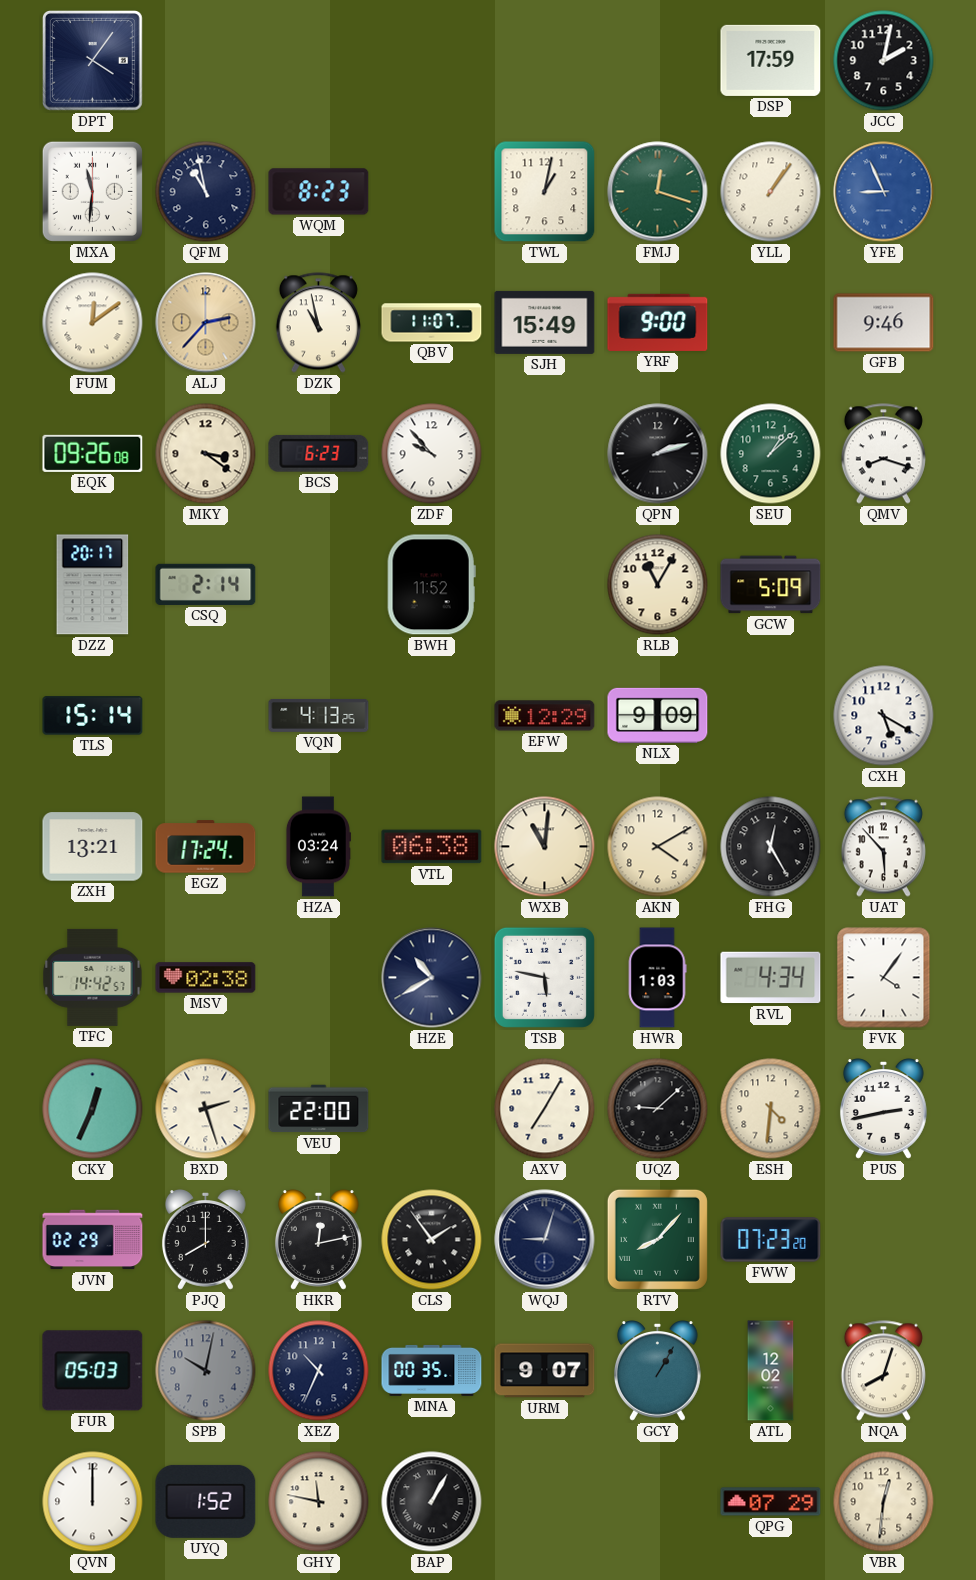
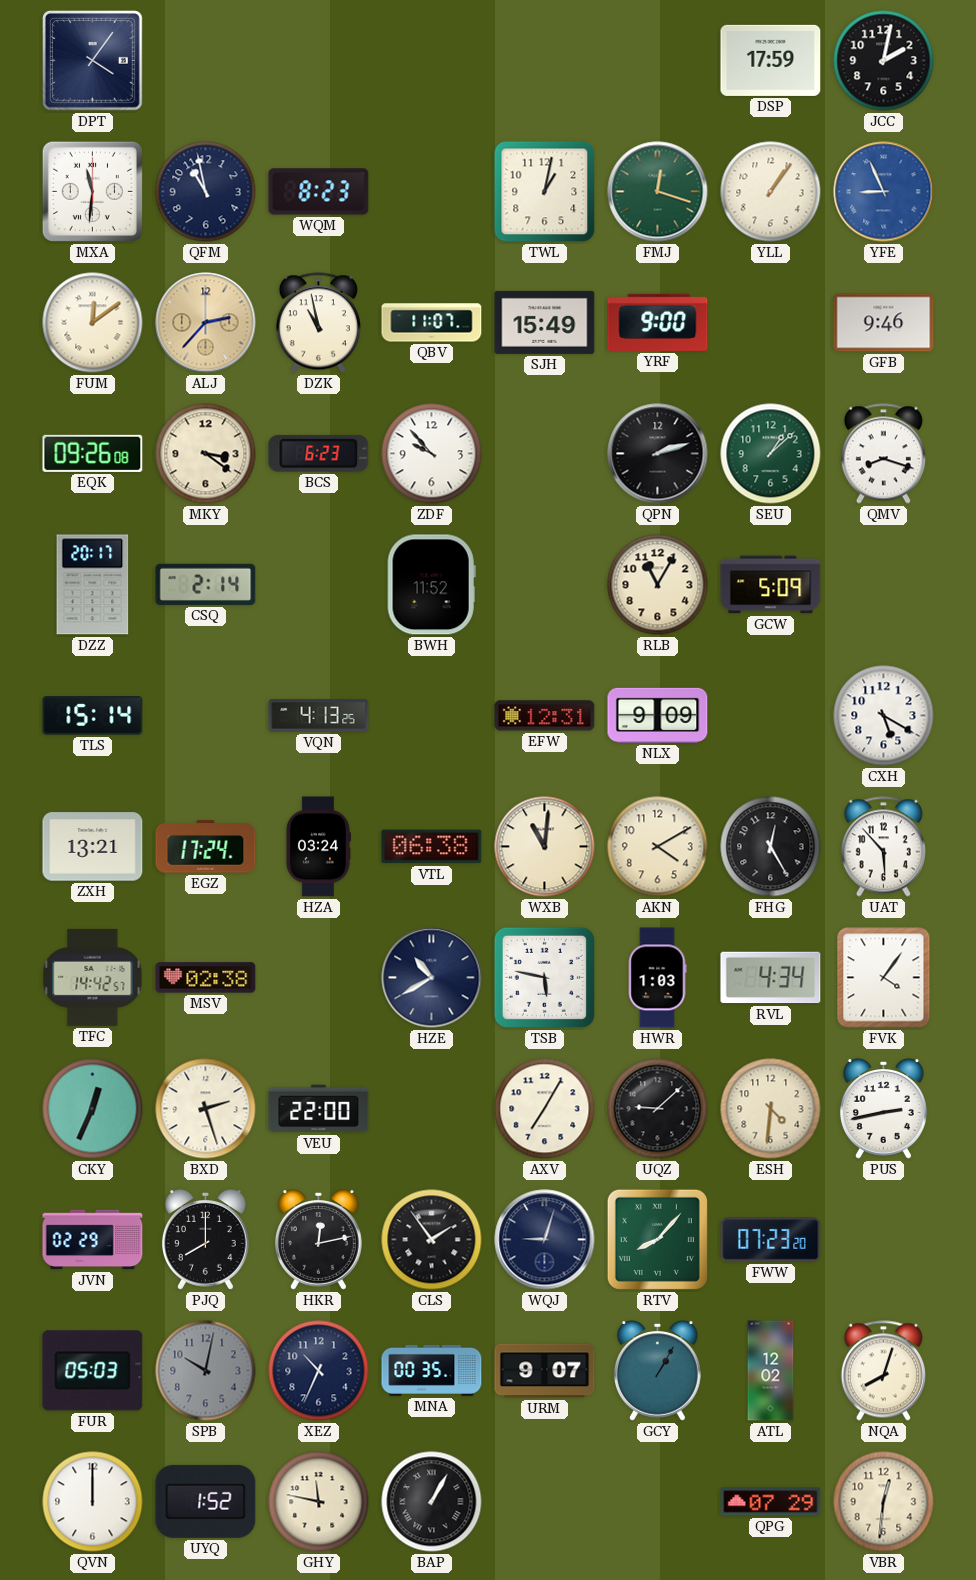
EFW: 12:29 -> 12:31 (545, 716)
